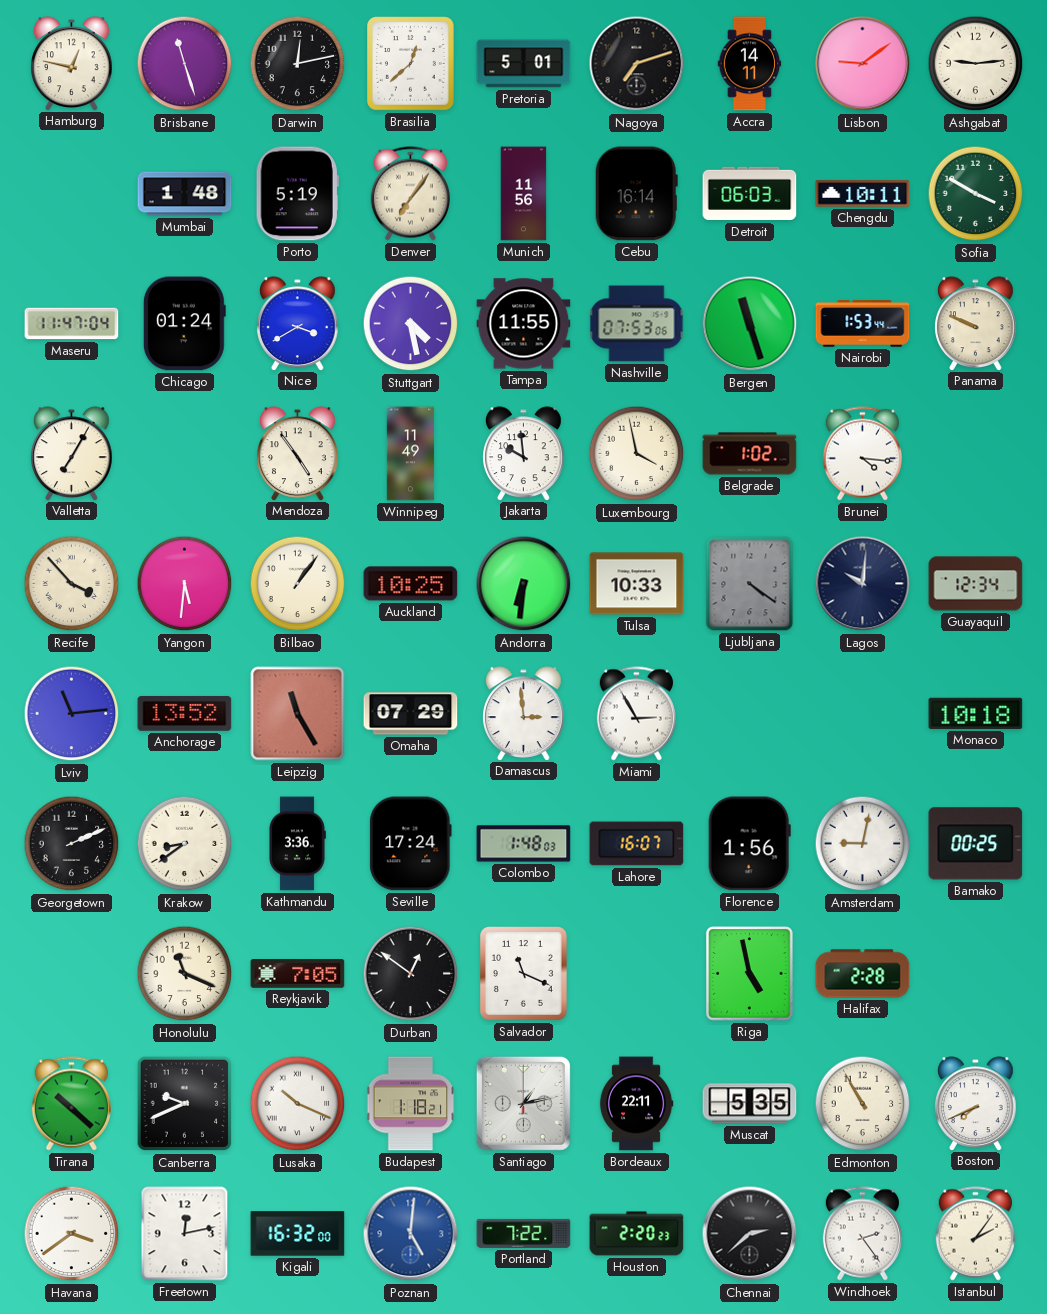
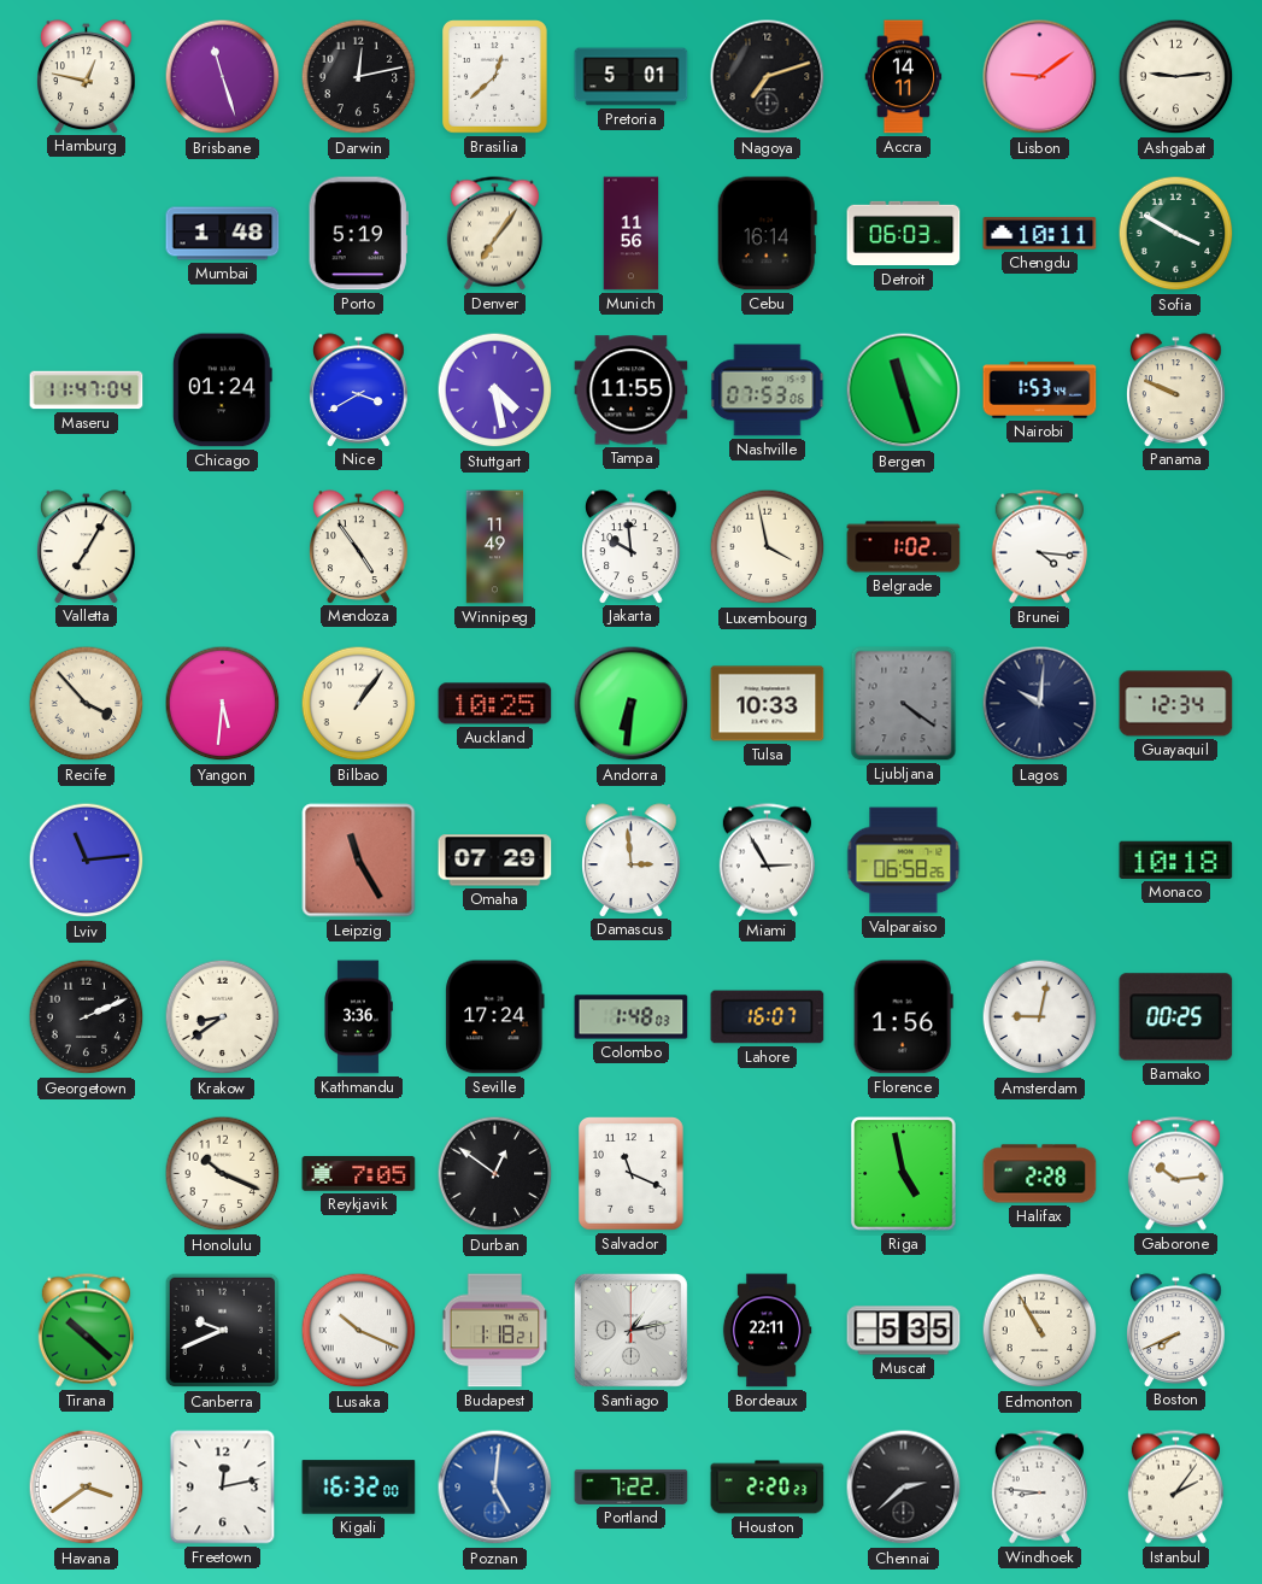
Anchorage: 13:52 -> none (185, 713)
Valparaiso: none -> 06:58 (904, 861)
Honolulu: 11:19 -> 10:19 (223, 1174)
Gaborone: none -> 10:14 (1175, 1174)
Windhoek: 2:24 -> 8:46 (1039, 1488)
